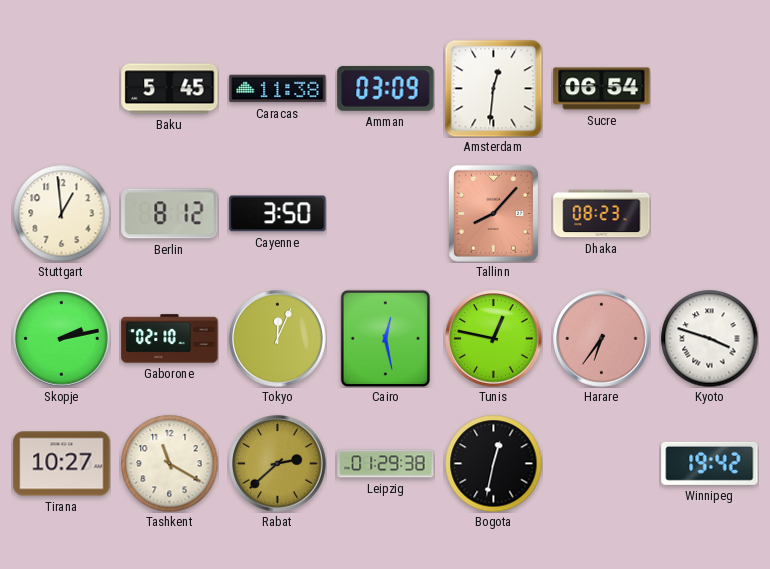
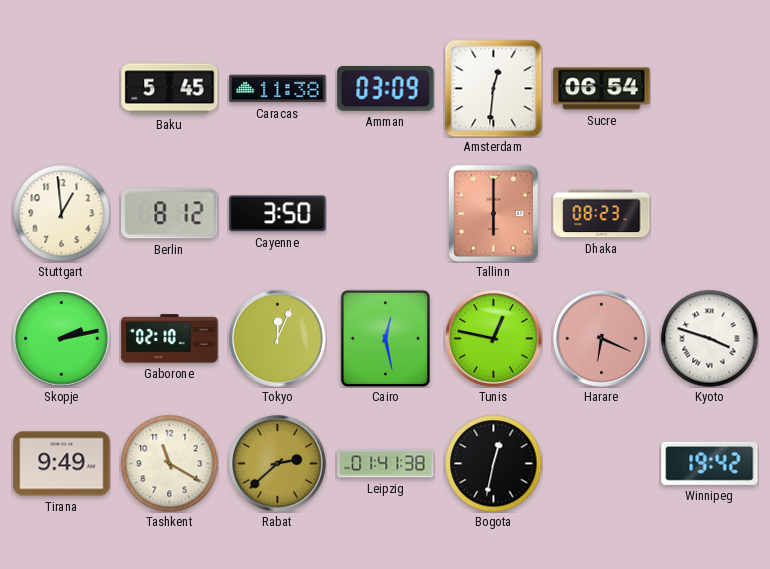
Tallinn: 8:07 -> 6:00 (493, 213)
Harare: 6:36 -> 6:19 (602, 339)
Tirana: 10:27 -> 9:49 (62, 464)
Leipzig: 01:29 -> 01:41 (386, 464)
